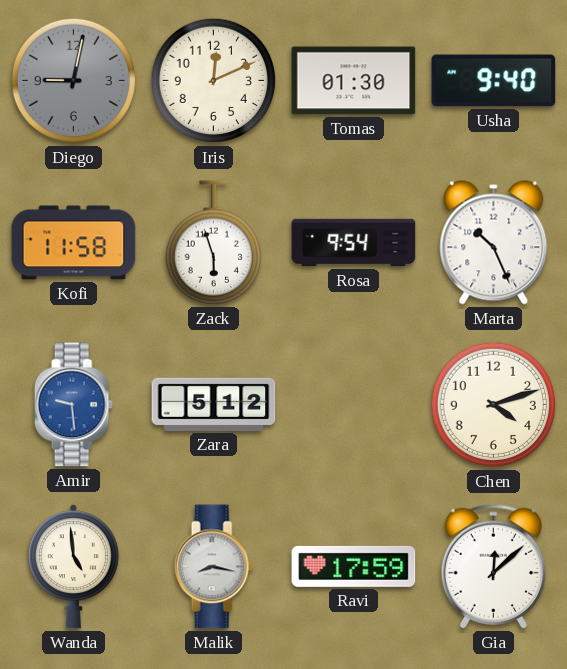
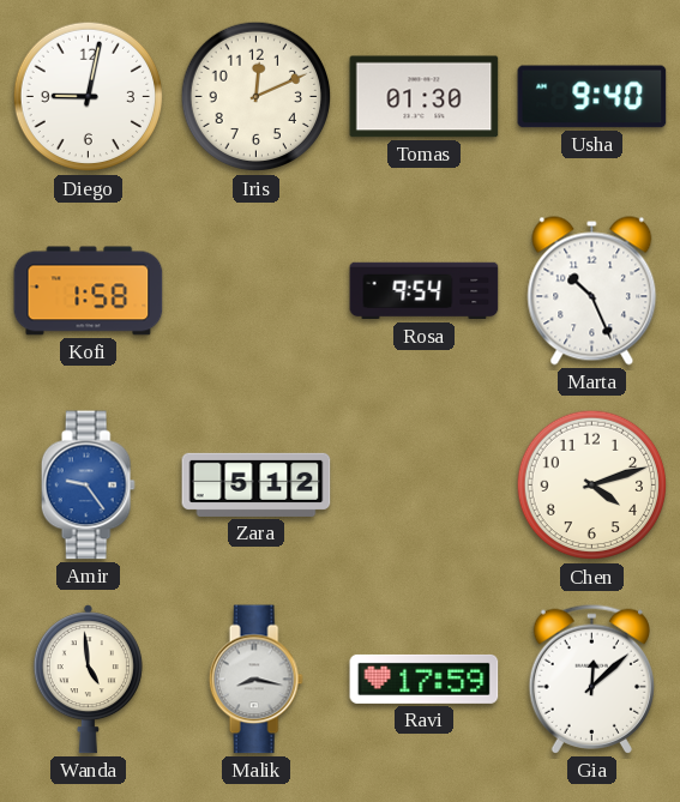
Diego dial: grey -> white (89, 97)
Kofi: 11:58 -> 1:58 (89, 291)
Zack: 5:57 -> none (213, 243)
Amir: 9:29 -> 9:24 (88, 486)
